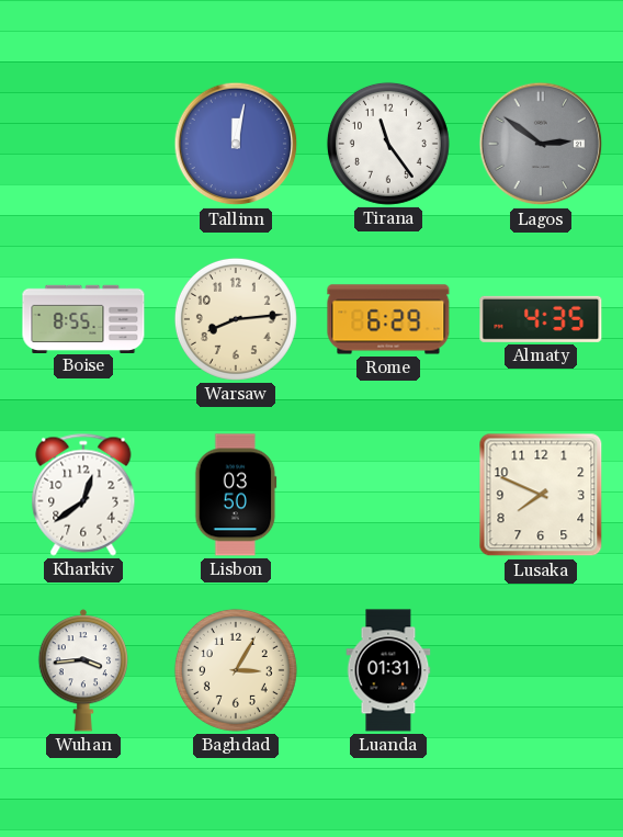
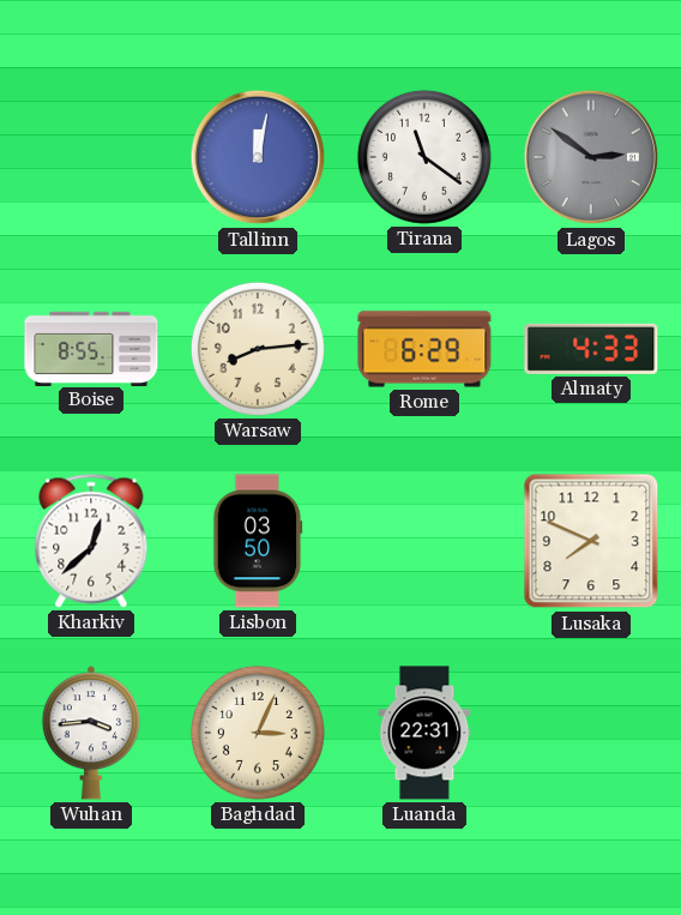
Tirana: 11:24 -> 11:21 (424, 157)
Almaty: 4:35 -> 4:33 (591, 349)
Kharkiv: 12:39 -> 12:38 (91, 541)
Baghdad: 3:05 -> 3:04 (258, 733)
Luanda: 01:31 -> 22:31 (424, 733)
